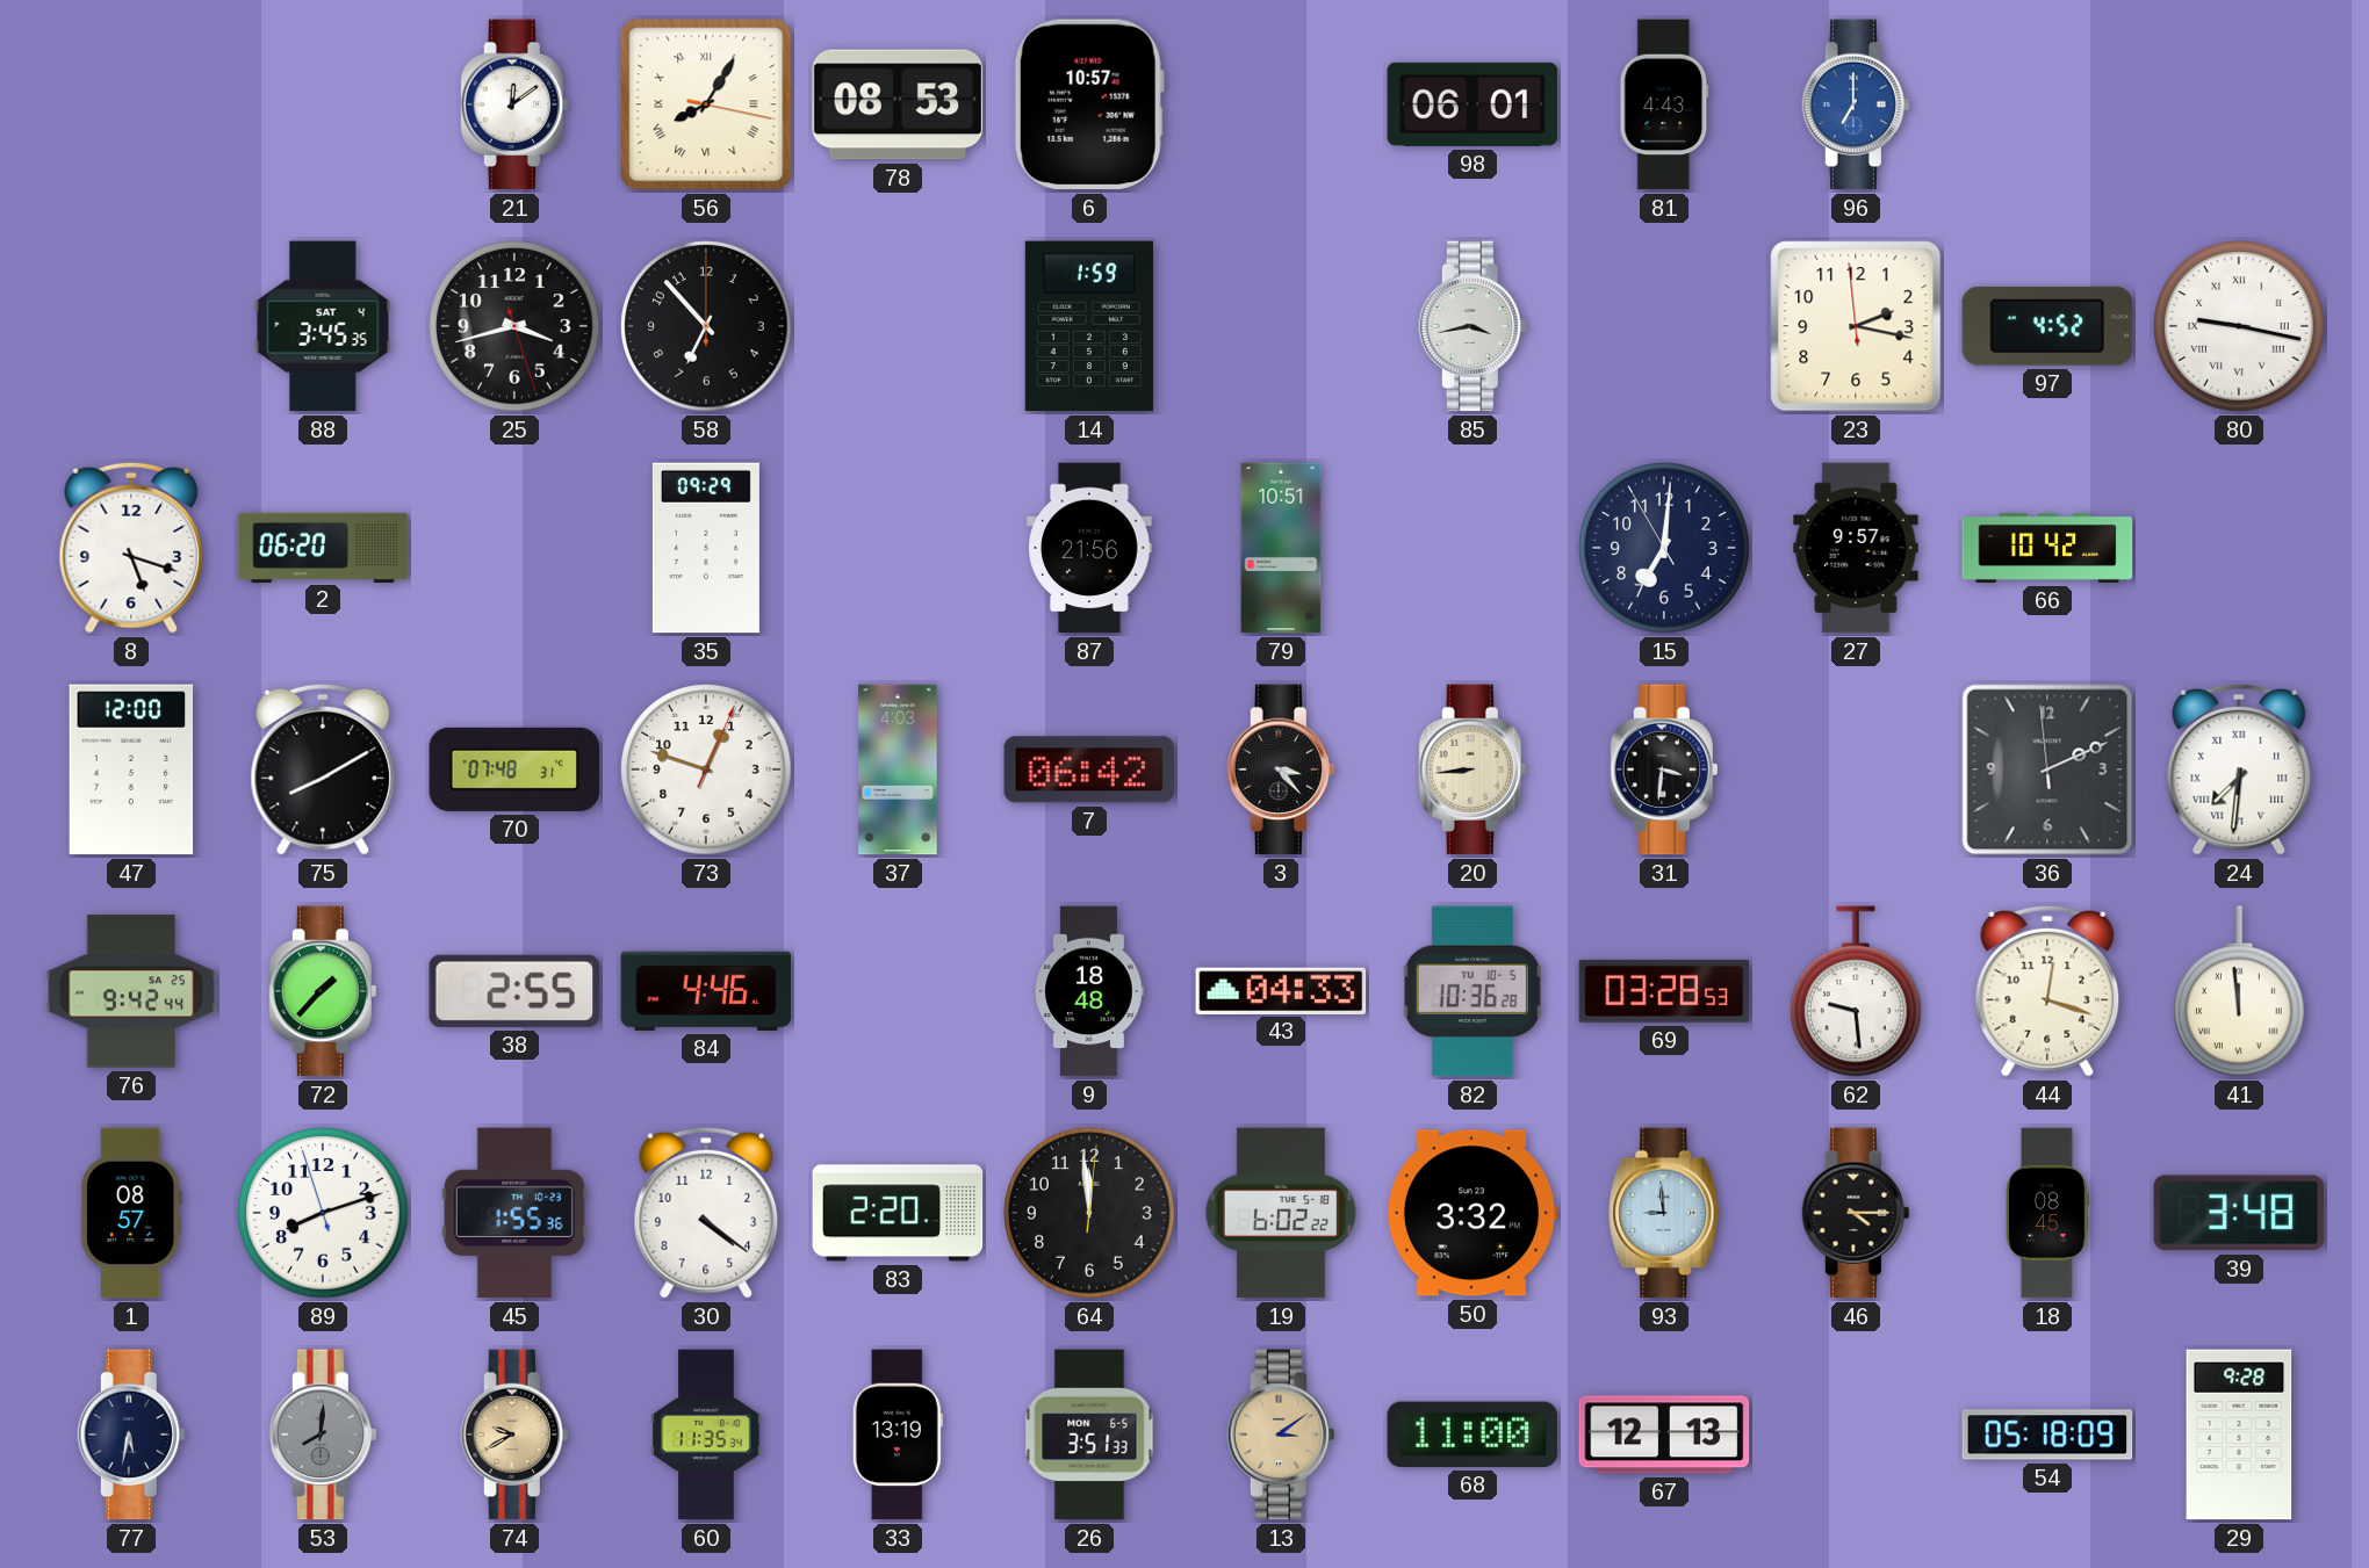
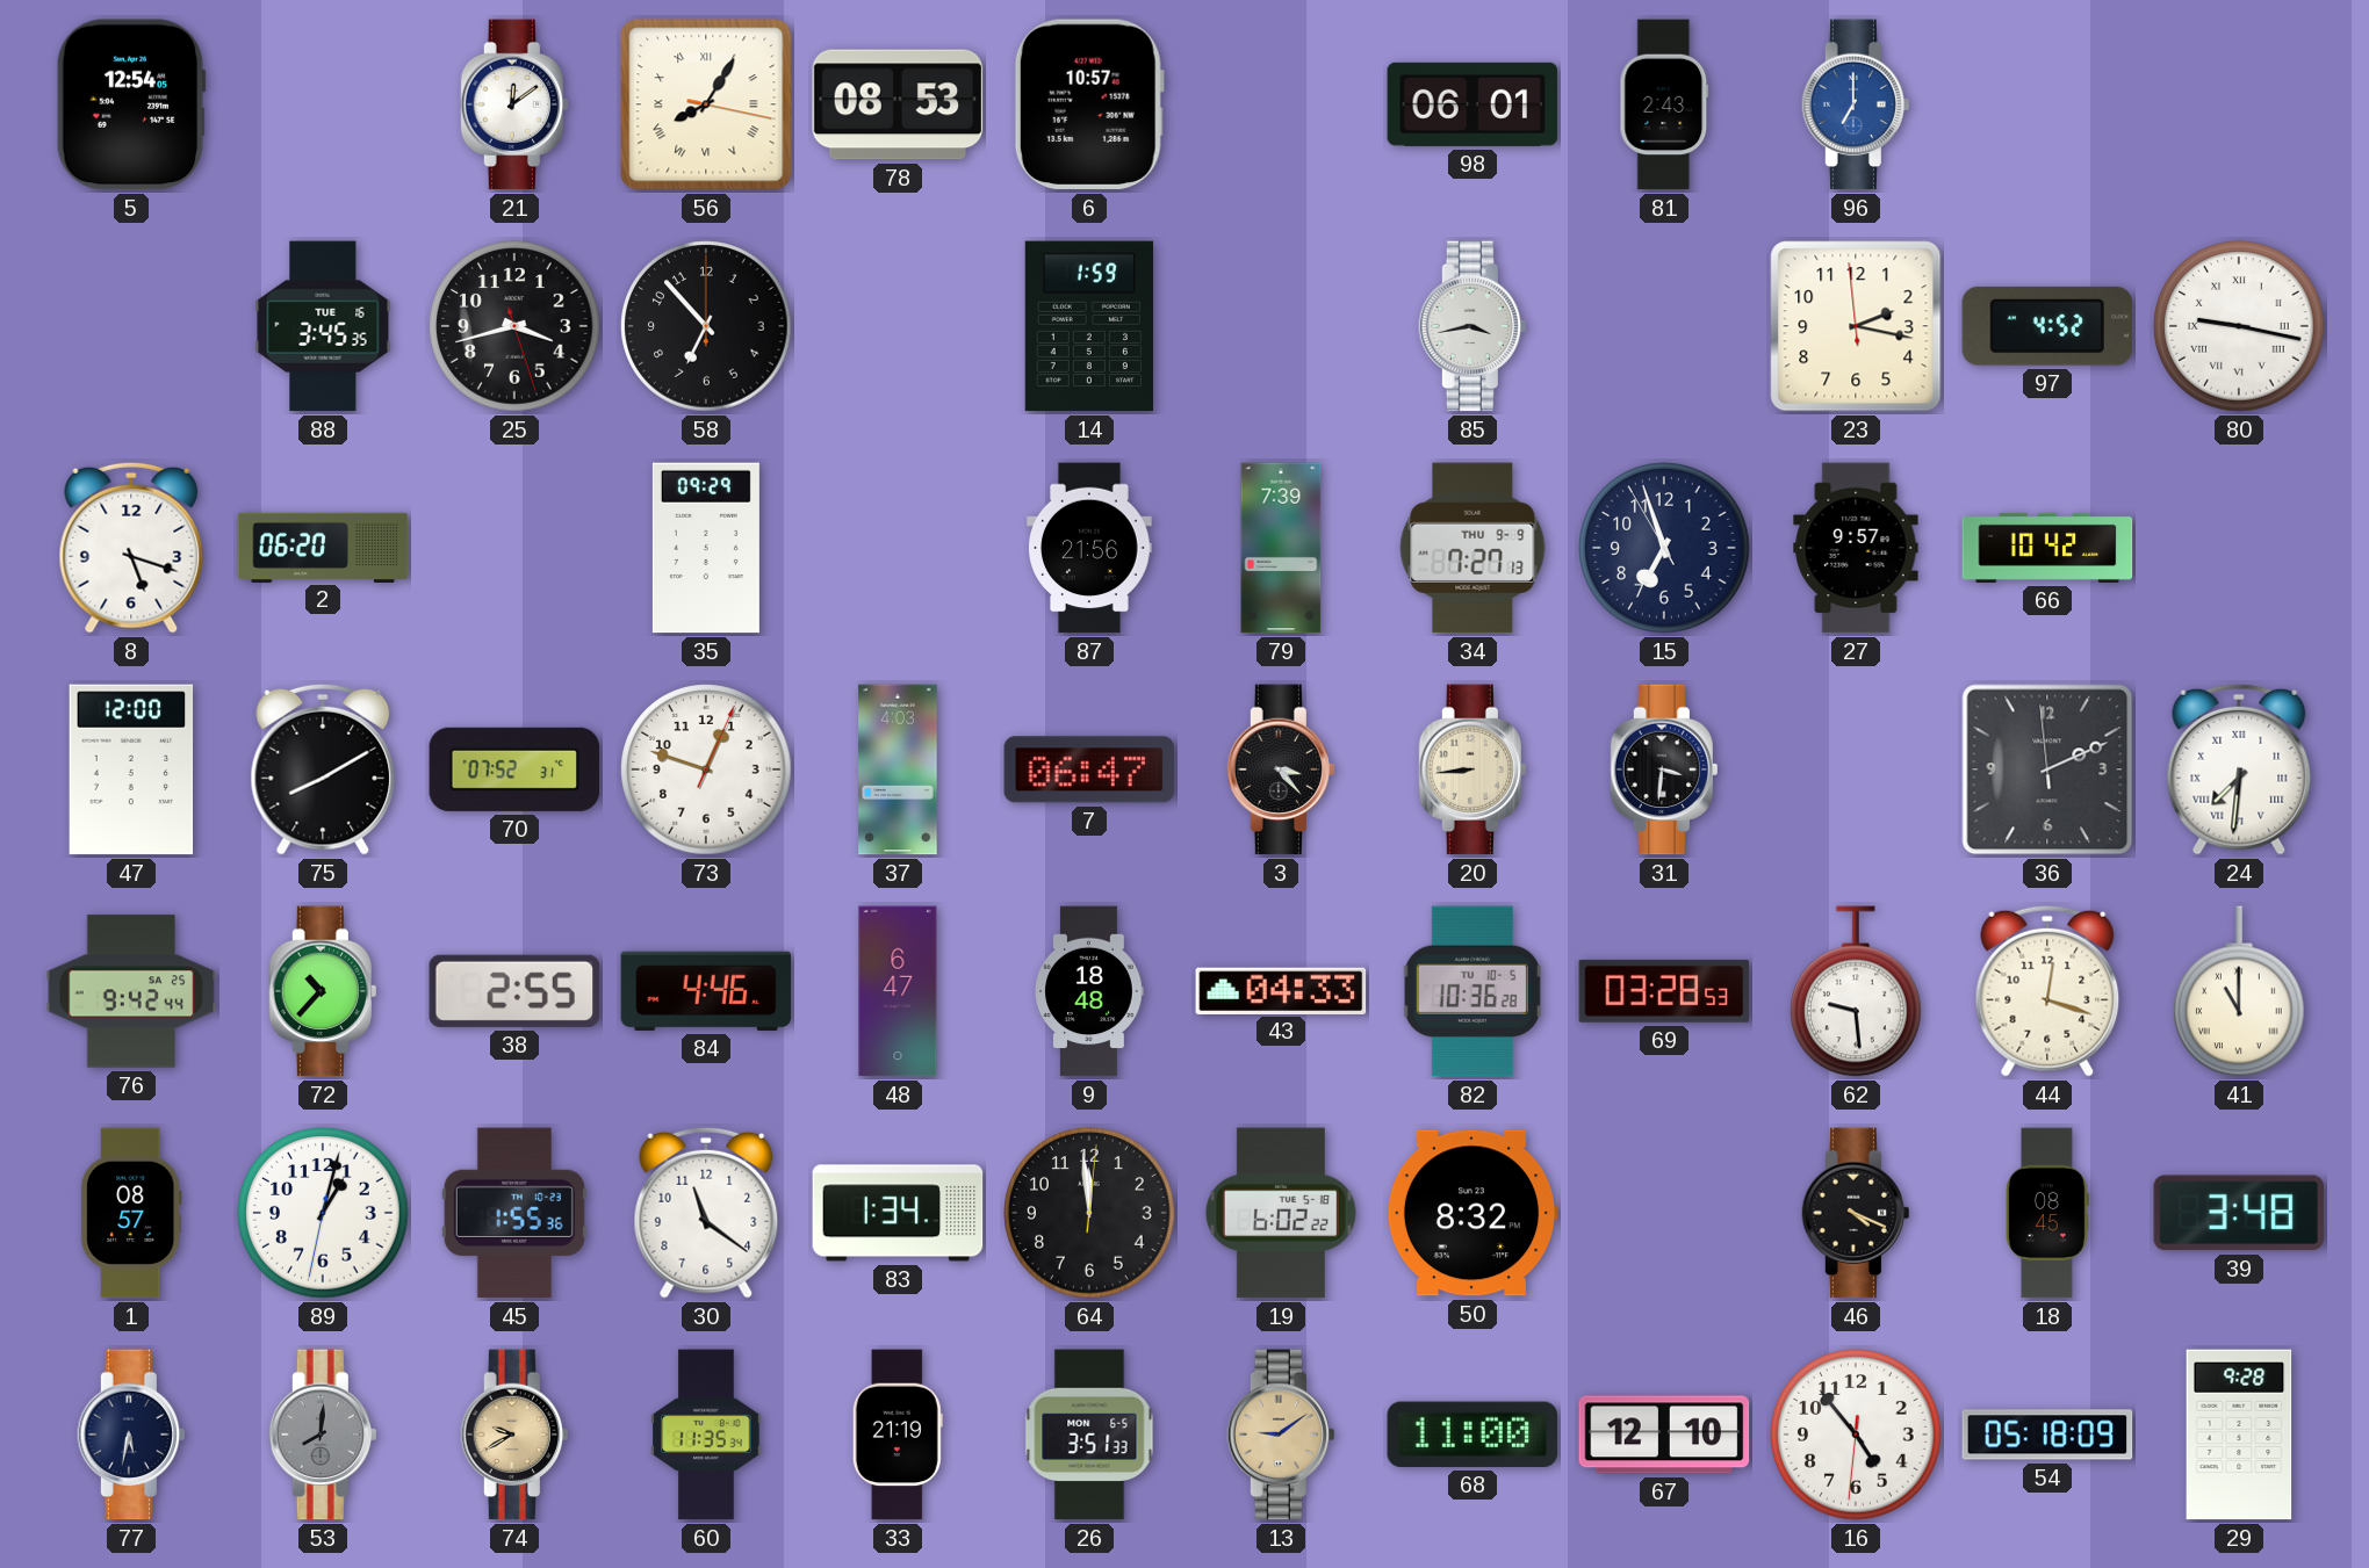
5: none -> 12:54 (131, 104)
81: 4:43 -> 2:43 (1664, 104)
88 date: SAT 4 -> TUE 16 (323, 326)
79: 10:51 -> 7:39 (1281, 548)
34: none -> 7:27 (1472, 548)
15: 7:00 -> 6:56 (1664, 548)
70: 07:48 -> 07:52 (514, 769)
7: 06:42 -> 06:47 (1089, 769)
72: 1:37 -> 10:37 (323, 991)
48: none -> 6:47 (898, 991)
41: 11:59 -> 11:00 (2240, 991)
89: 8:11 -> 1:02 (323, 1213)
30: 4:21 -> 11:21 (706, 1213)
83: 2:20 -> 1:34 (898, 1213)
50: 3:32 -> 8:32 (1472, 1213)
93: 8:59 -> none (1664, 1213)
46: 4:15 -> 4:19 (1856, 1213)
33: 13:19 -> 21:19 (898, 1435)
13: 3:09 -> 9:09 (1281, 1435)
67: 12:13 -> 12:10 (1664, 1435)
16: none -> 4:53 (1856, 1435)
